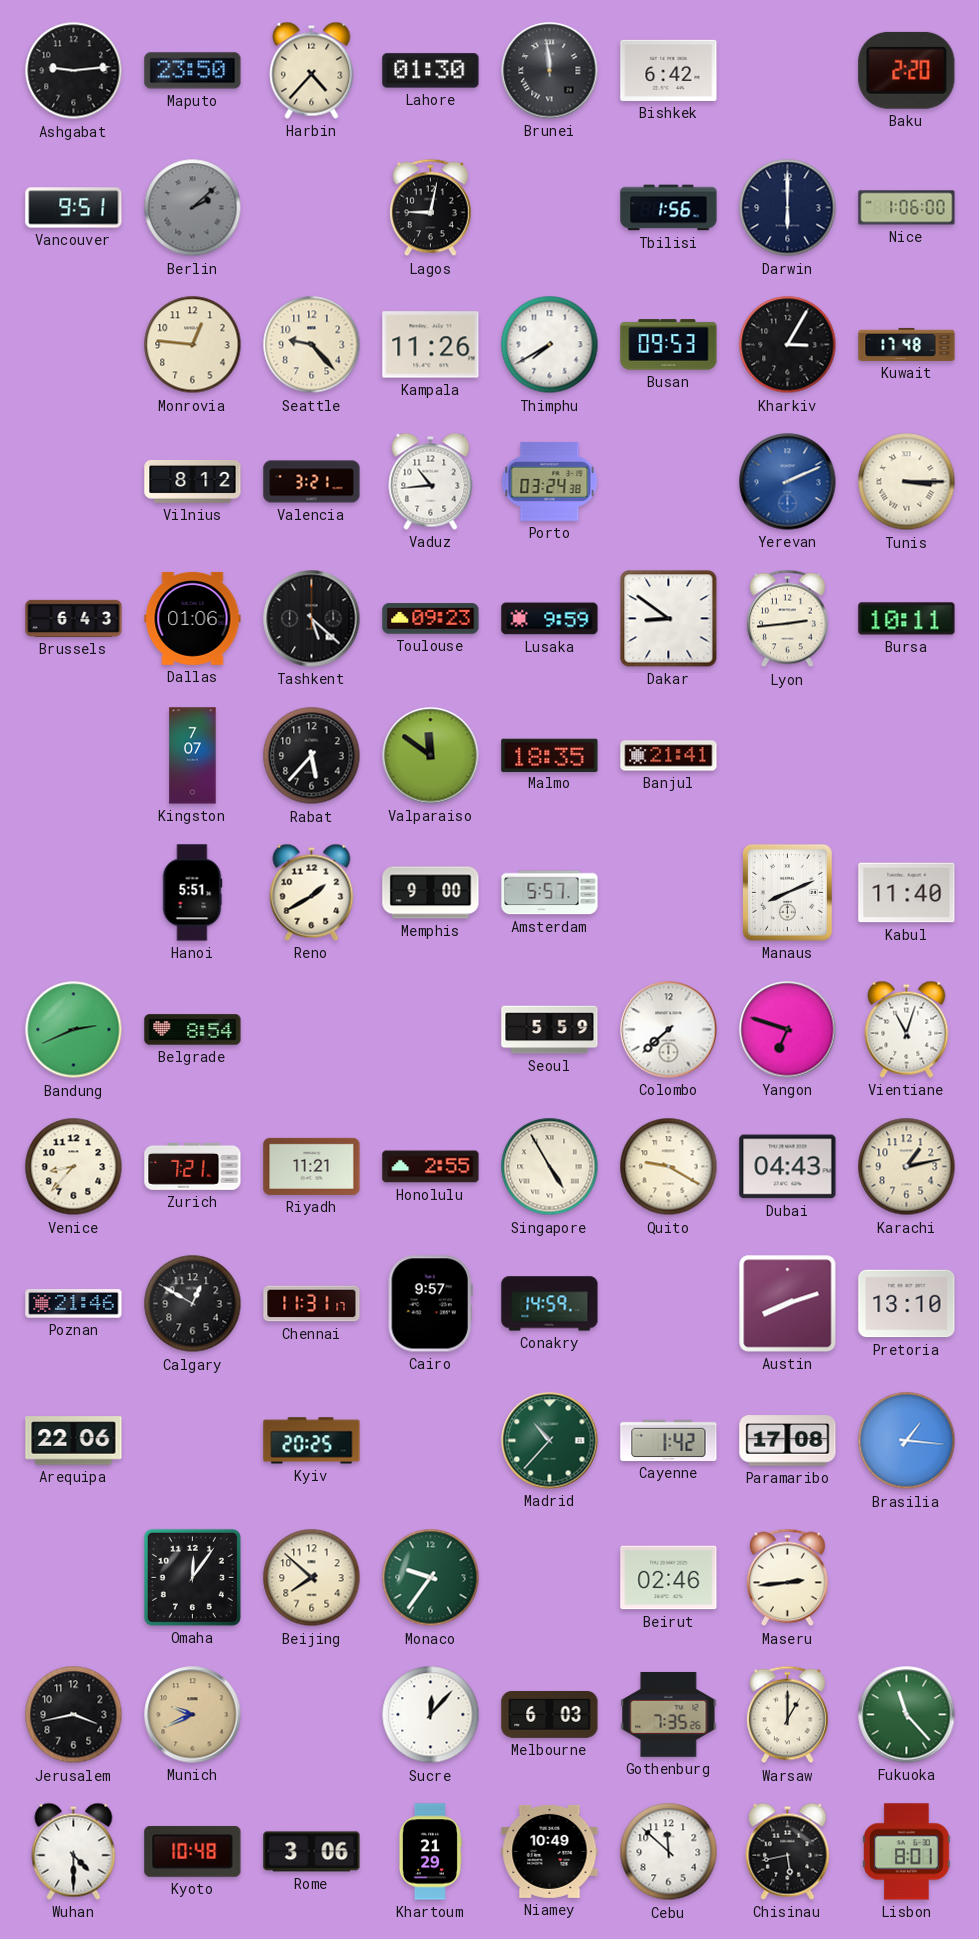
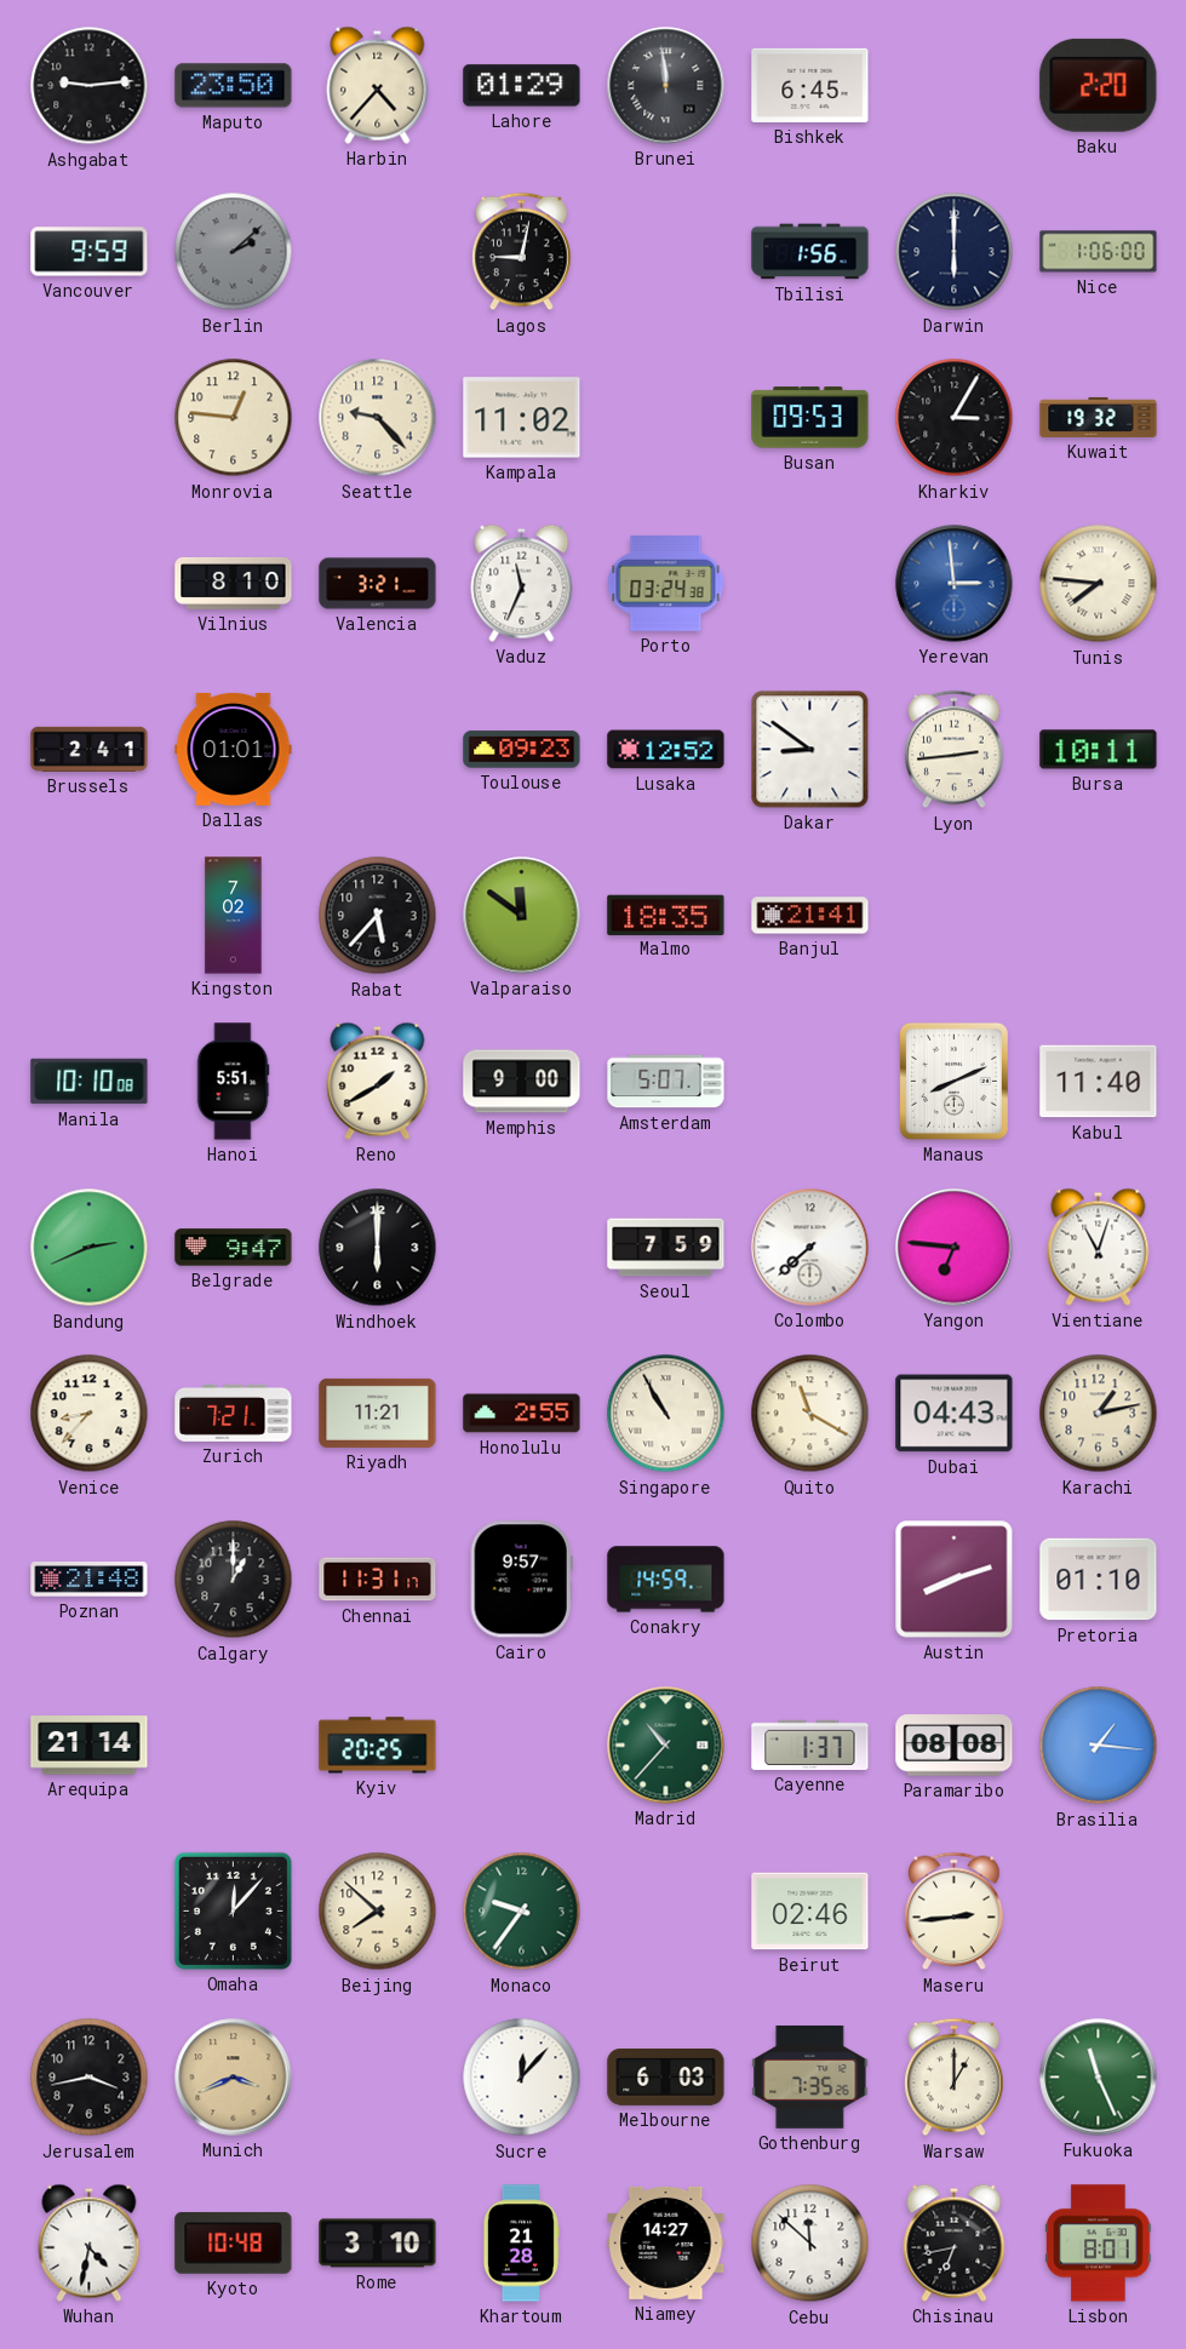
Lahore: 01:30 -> 01:29 (522, 86)
Bishkek: 6:42 -> 6:45 (810, 85)
Vancouver: 9:51 -> 9:59 (90, 252)
Kampala: 11:26 -> 11:02 (522, 418)
Thimphu: 7:40 -> none (550, 345)
Kuwait: 17:48 -> 19:32 (1099, 417)
Vilnius: 8:12 -> 8:10 (234, 583)
Vaduz: 10:44 -> 11:34 (522, 583)
Yerevan: 2:11 -> 2:59 (955, 584)
Tunis: 3:15 -> 7:46 (1099, 584)
Brussels: 6:43 -> 2:41 (90, 749)
Dallas: 01:06 -> 01:01 (234, 749)
Tashkent: 5:22 -> none (312, 619)
Lusaka: 9:59 -> 12:52 (666, 750)
Kingston: 7:07 -> 7:02 (234, 916)
Manila: none -> 10:10 (90, 1082)
Amsterdam: 5:57 -> 5:07 (666, 1082)
Belgrade: 8:54 -> 9:47 (234, 1248)
Windhoek: none -> 6:00 (378, 1248)
Seoul: 5:59 -> 7:59 (666, 1248)
Yangon: 6:48 -> 6:46 (955, 1248)
Singapore: 4:55 -> 10:55 (666, 1414)
Quito: 9:20 -> 11:20 (810, 1414)
Poznan: 21:46 -> 21:48 (90, 1580)
Calgary: 12:50 -> 1:00 (234, 1580)
Pretoria: 13:10 -> 01:10 (1099, 1580)
Arequipa: 22:06 -> 21:14 (90, 1746)
Cayenne: 1:42 -> 1:37 (810, 1744)
Paramaribo: 17:08 -> 08:08 (955, 1746)
Omaha: 12:06 -> 12:07 (233, 1910)
Munich: 9:41 -> 3:41 (234, 2078)
Fukuoka: 11:23 -> 11:26 (1099, 2078)
Wuhan: 4:30 -> 4:32 (90, 2242)
Rome: 3:06 -> 3:10 (378, 2244)
Khartoum: 21:29 -> 21:28 (521, 2244)
Niamey: 10:49 -> 14:27 (666, 2242)
Chisinau: 5:43 -> 6:43 (955, 2242)
